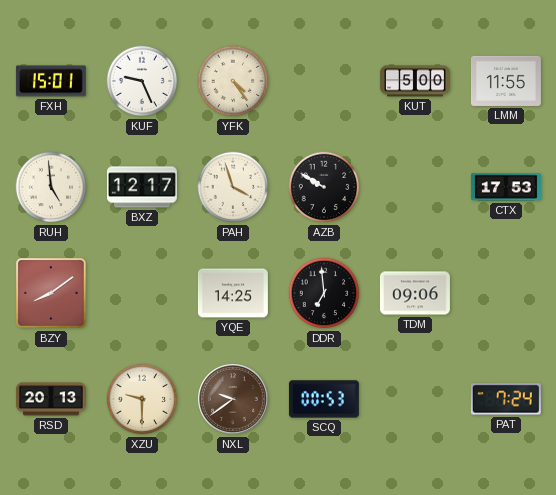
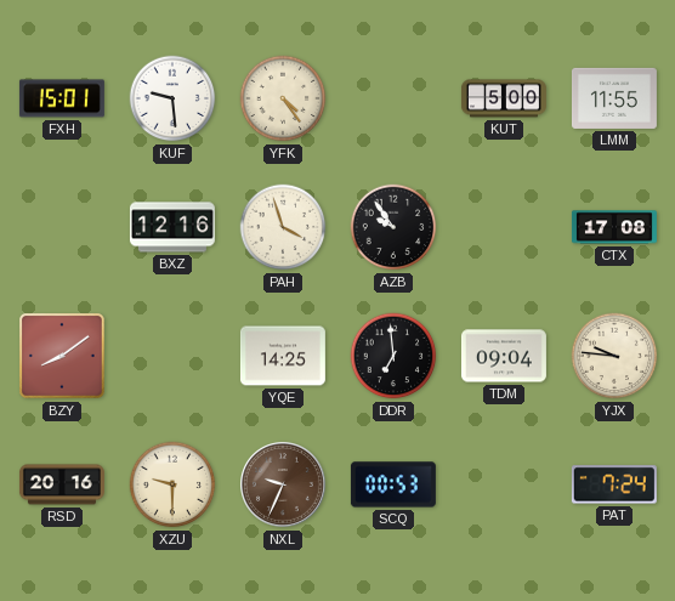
KUF: 9:26 -> 9:29 (172, 98)
RUH: 4:59 -> none (51, 187)
BXZ: 12:17 -> 12:16 (172, 227)
AZB: 9:50 -> 9:54 (393, 227)
CTX: 17:53 -> 17:08 (614, 227)
TDM: 09:06 -> 09:04 (504, 356)
YJX: none -> 9:46 (614, 356)
RSD: 20:13 -> 20:16 (62, 484)
NXL: 9:39 -> 9:34 (284, 486)
